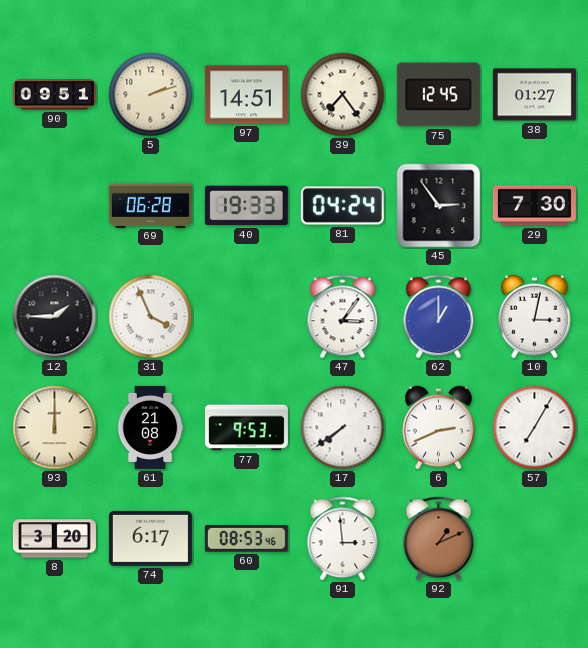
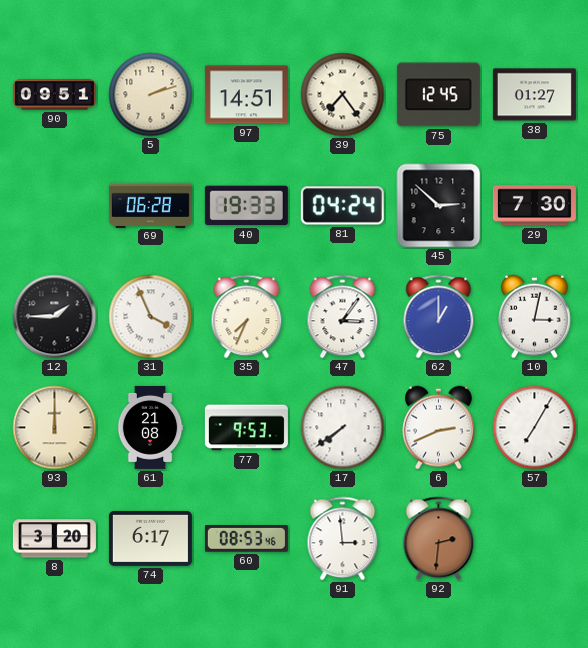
45: 2:54 -> 2:52 (439, 206)
35: none -> 7:34 (247, 317)
92: 1:11 -> 2:31 (439, 539)
